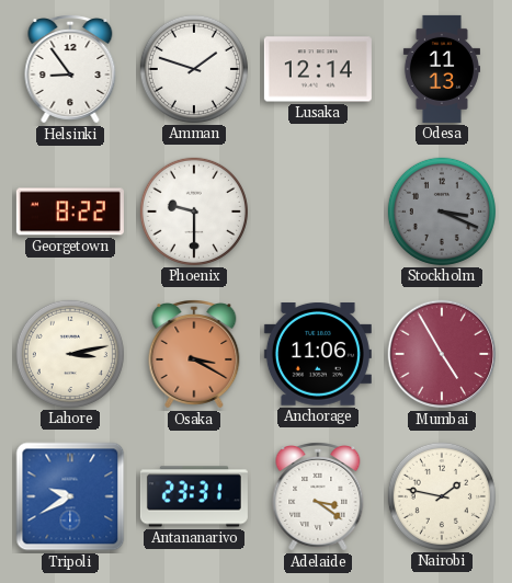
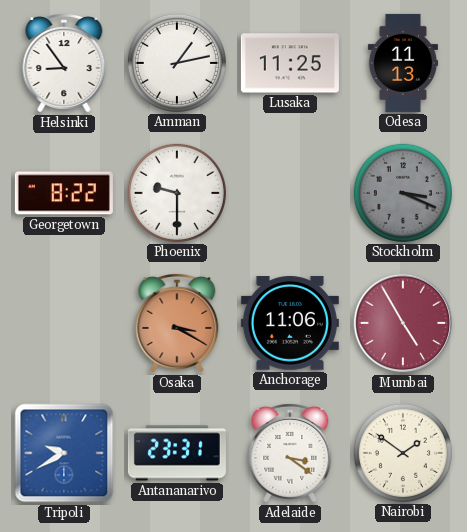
Amman: 1:48 -> 1:13 (177, 63)
Lusaka: 12:14 -> 11:25 (290, 63)
Lahore: 3:13 -> none (70, 354)
Nairobi: 1:47 -> 1:51 (403, 453)
